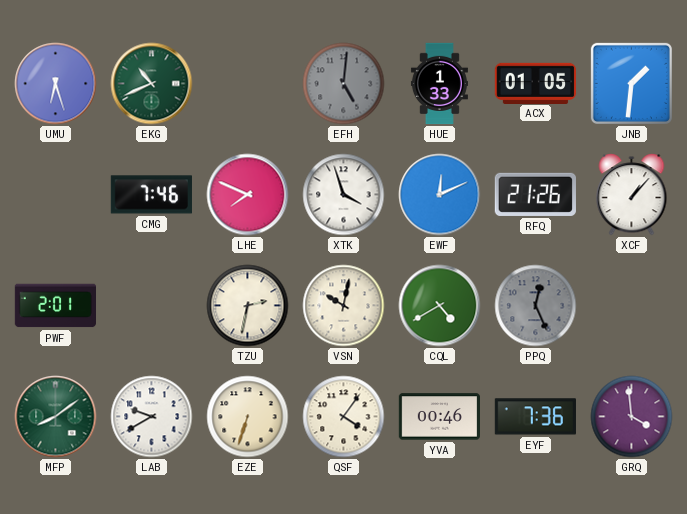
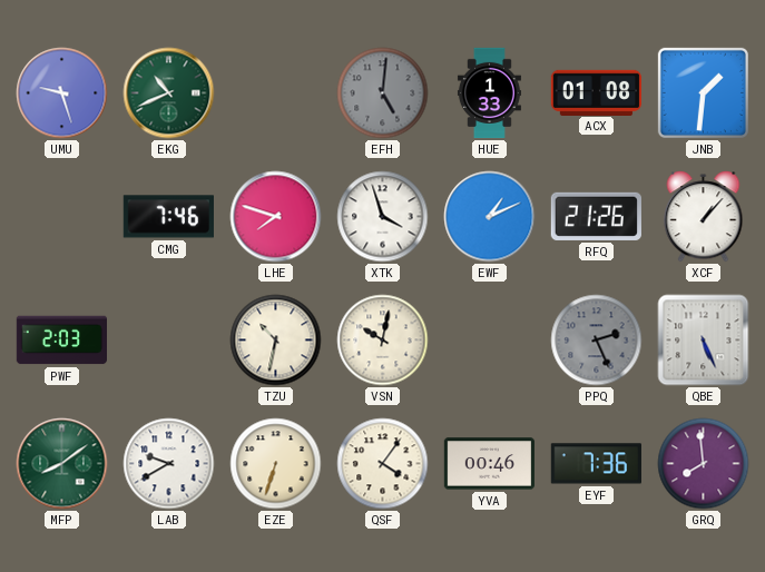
UMU: 6:27 -> 9:27 (62, 93)
ACX: 01:05 -> 01:08 (597, 92)
LHE: 7:49 -> 7:48 (276, 217)
EWF: 12:11 -> 1:11 (490, 217)
PWF: 2:01 -> 2:03 (61, 341)
TZU: 2:32 -> 10:32 (276, 341)
CQL: 4:40 -> none (440, 306)
PPQ: 12:26 -> 2:26 (597, 341)
QBE: none -> 5:26 (704, 341)
GRQ: 3:59 -> 7:59 (704, 464)
